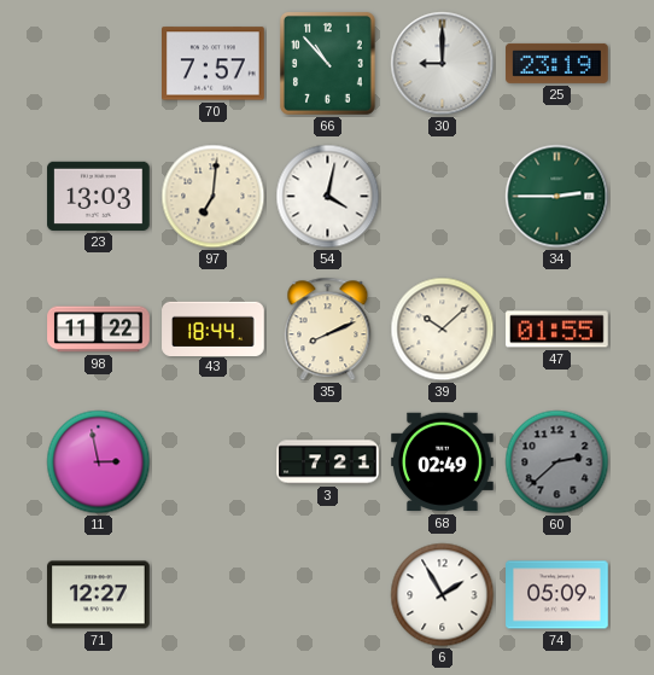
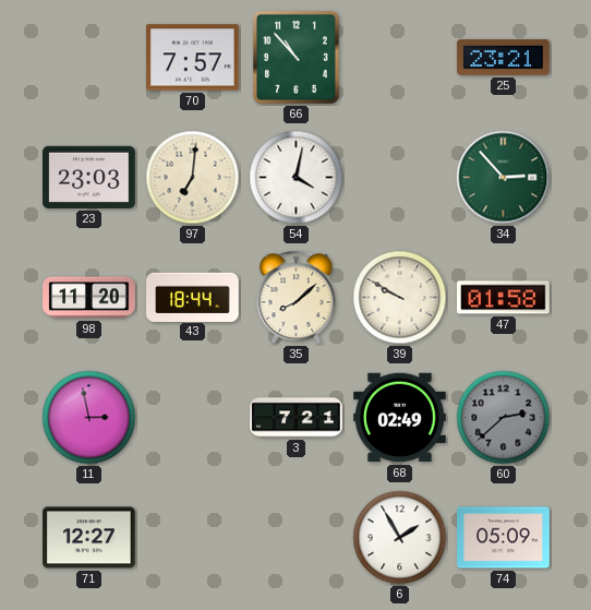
30: 9:00 -> none (443, 64)
25: 23:19 -> 23:21 (504, 57)
23: 13:03 -> 23:03 (89, 177)
34: 2:45 -> 2:53 (504, 178)
98: 11:22 -> 11:20 (89, 298)
35: 8:11 -> 8:08 (297, 298)
39: 10:08 -> 9:50 (400, 298)
47: 01:55 -> 01:58 (504, 298)
